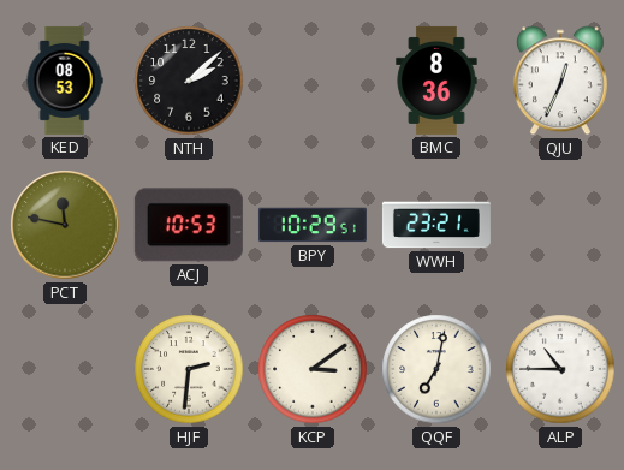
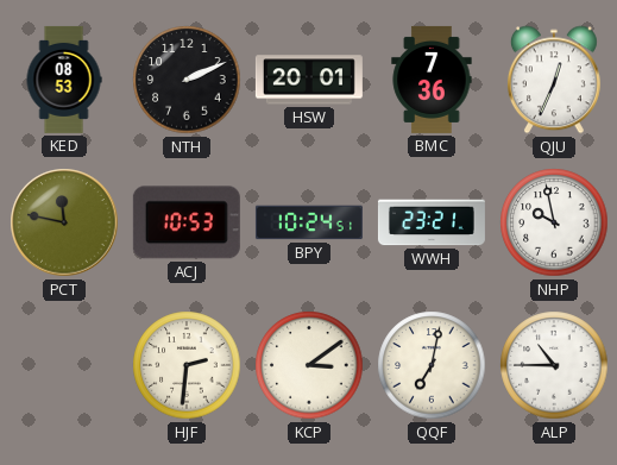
NTH: 2:08 -> 2:11 (187, 80)
HSW: none -> 20:01 (309, 80)
BMC: 8:36 -> 7:36 (432, 80)
BPY: 10:29 -> 10:24 (309, 222)
NHP: none -> 9:58 (554, 222)
